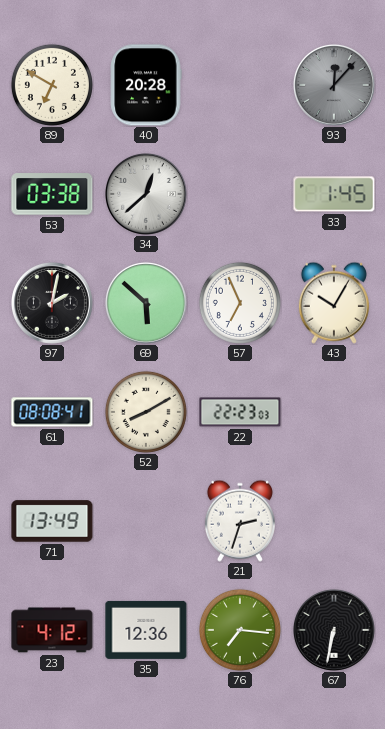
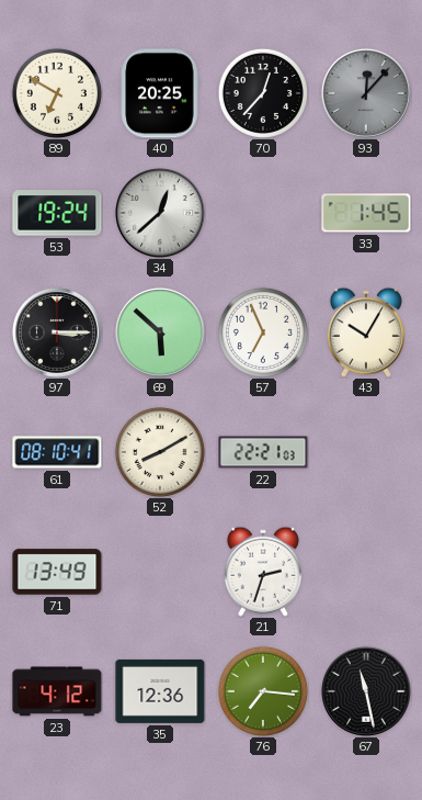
40: 20:28 -> 20:25 (160, 93)
70: none -> 12:37 (263, 93)
53: 03:38 -> 19:24 (57, 213)
97: 2:02 -> 3:15 (57, 333)
61: 08:08 -> 08:10 (57, 452)
22: 22:23 -> 22:21 (263, 452)
67: 6:32 -> 11:28 (366, 691)
